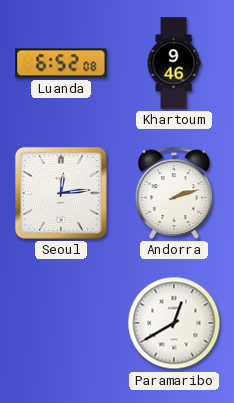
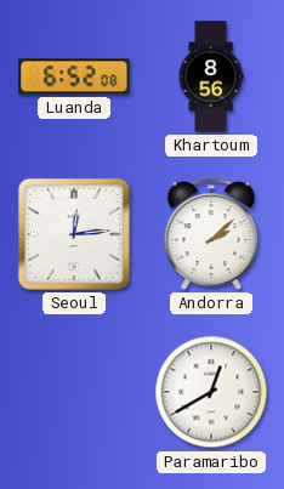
Khartoum: 9:46 -> 8:56 (211, 76)
Andorra: 2:12 -> 2:08 (211, 234)
